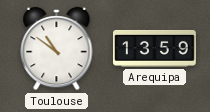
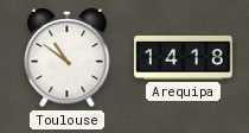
Arequipa: 13:59 -> 14:18 (184, 57)
